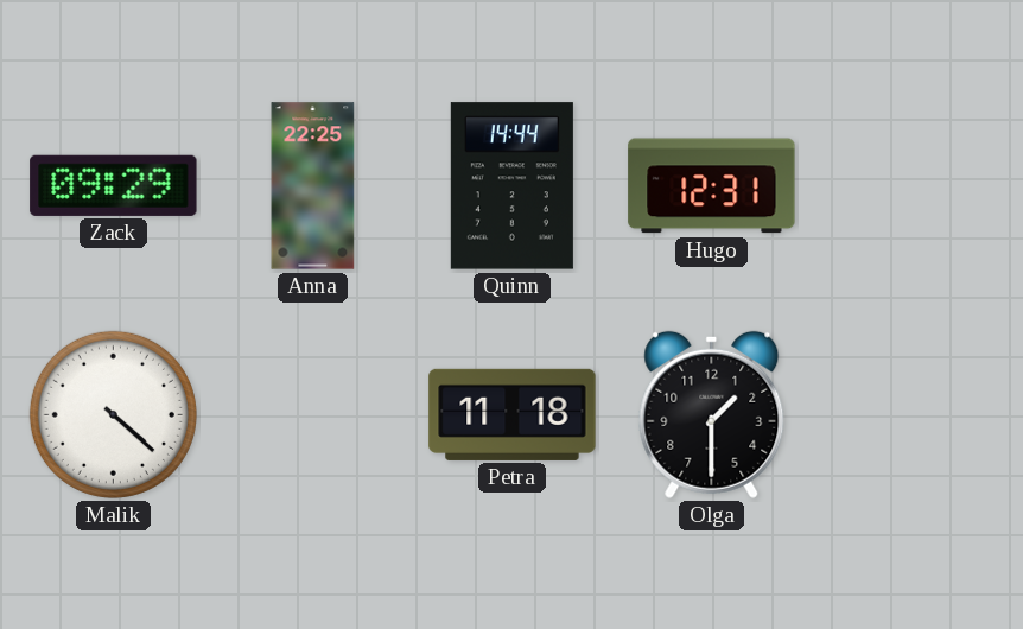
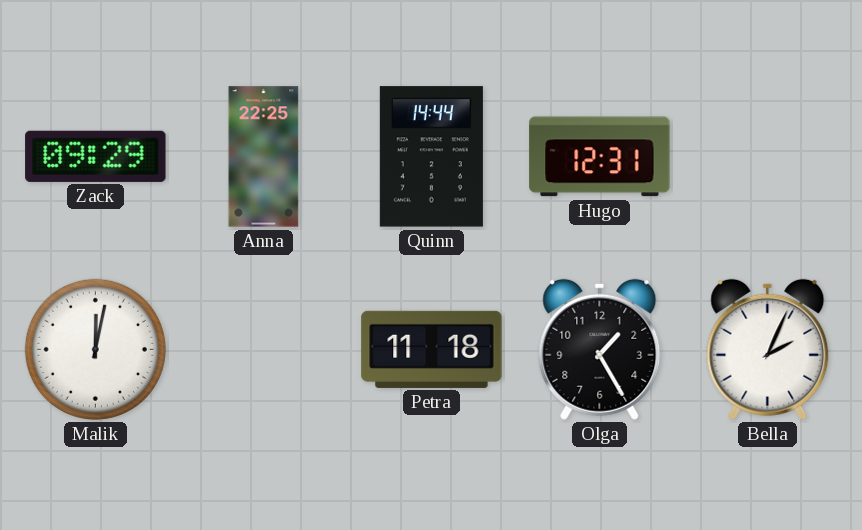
Malik: 4:22 -> 12:02 (95, 349)
Olga: 1:30 -> 1:25 (600, 349)
Bella: none -> 2:04 (768, 349)
